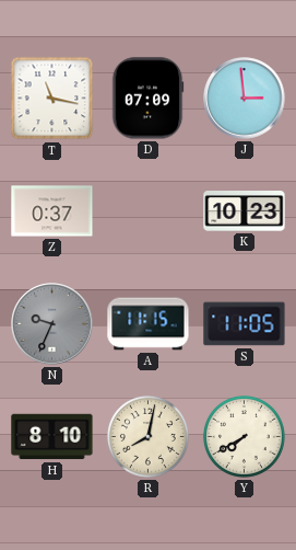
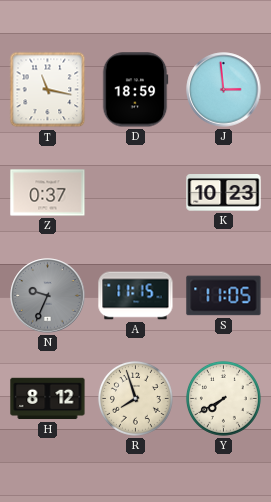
D: 07:09 -> 18:59 (135, 90)
H: 8:10 -> 8:12 (48, 399)
R: 8:02 -> 7:57 (135, 398)
